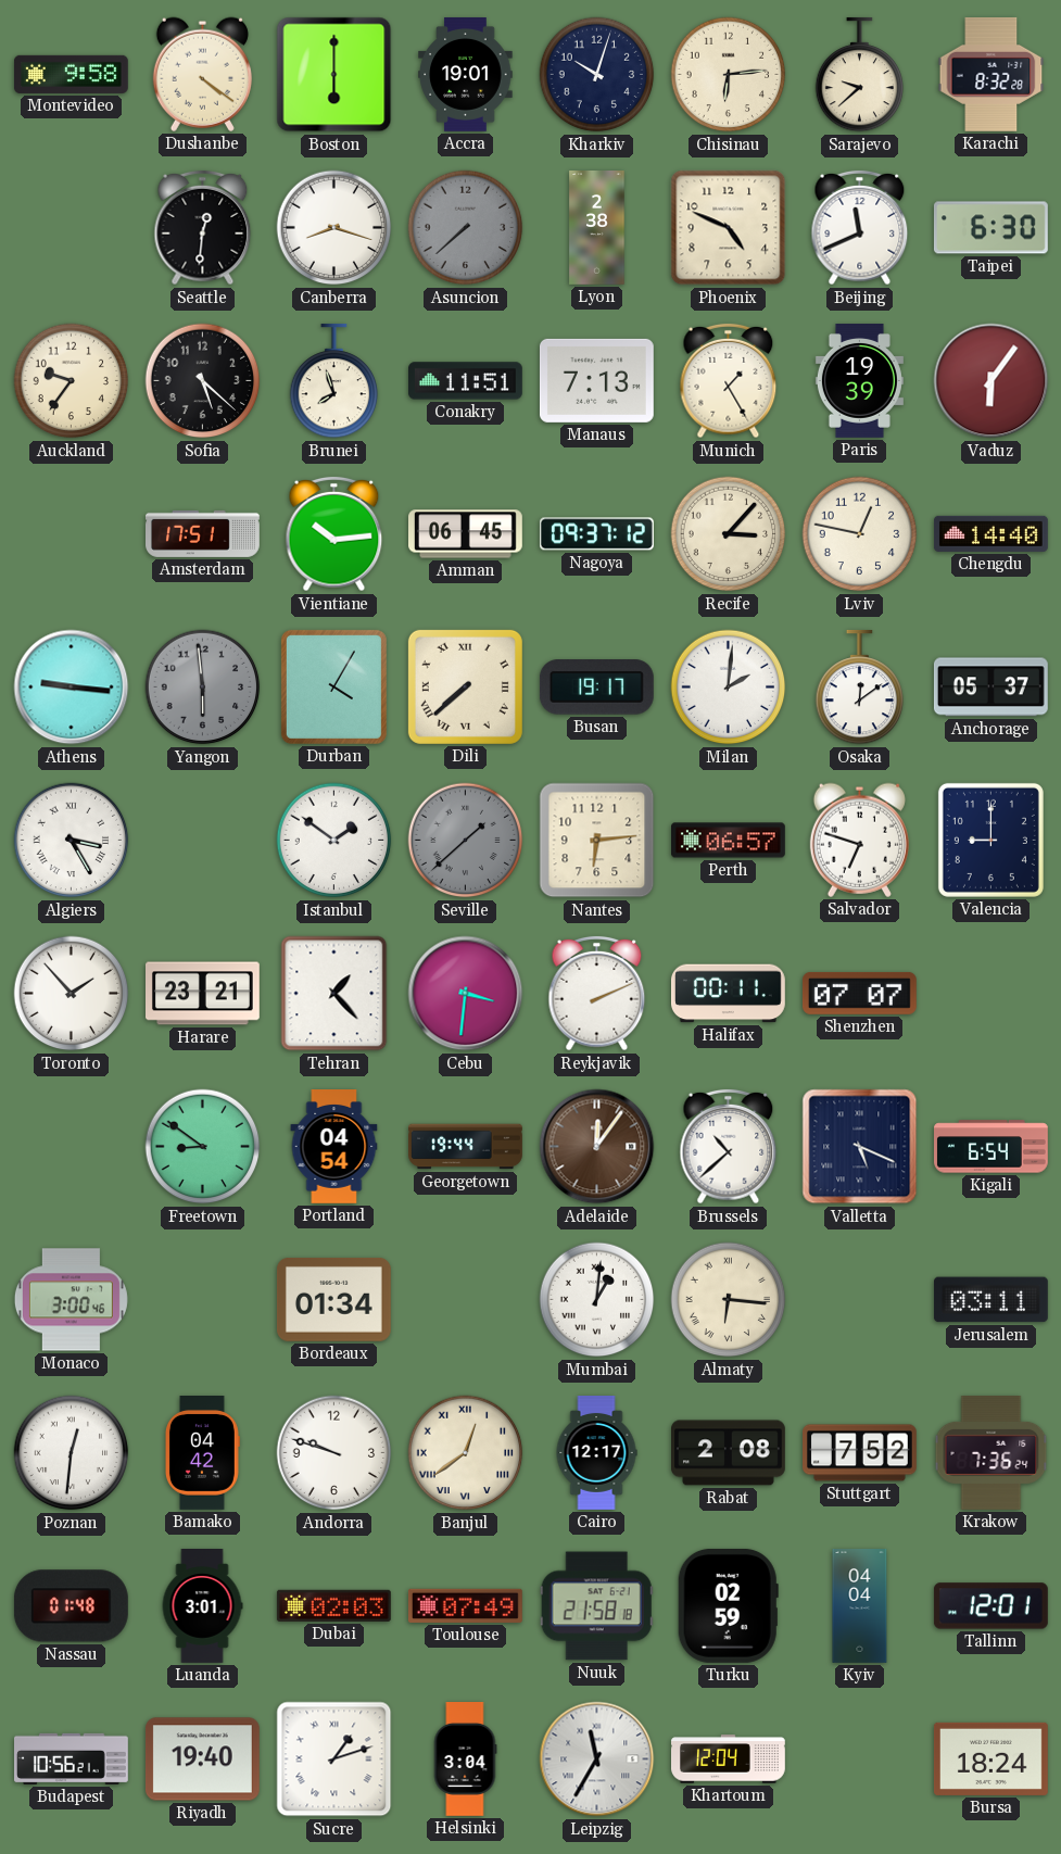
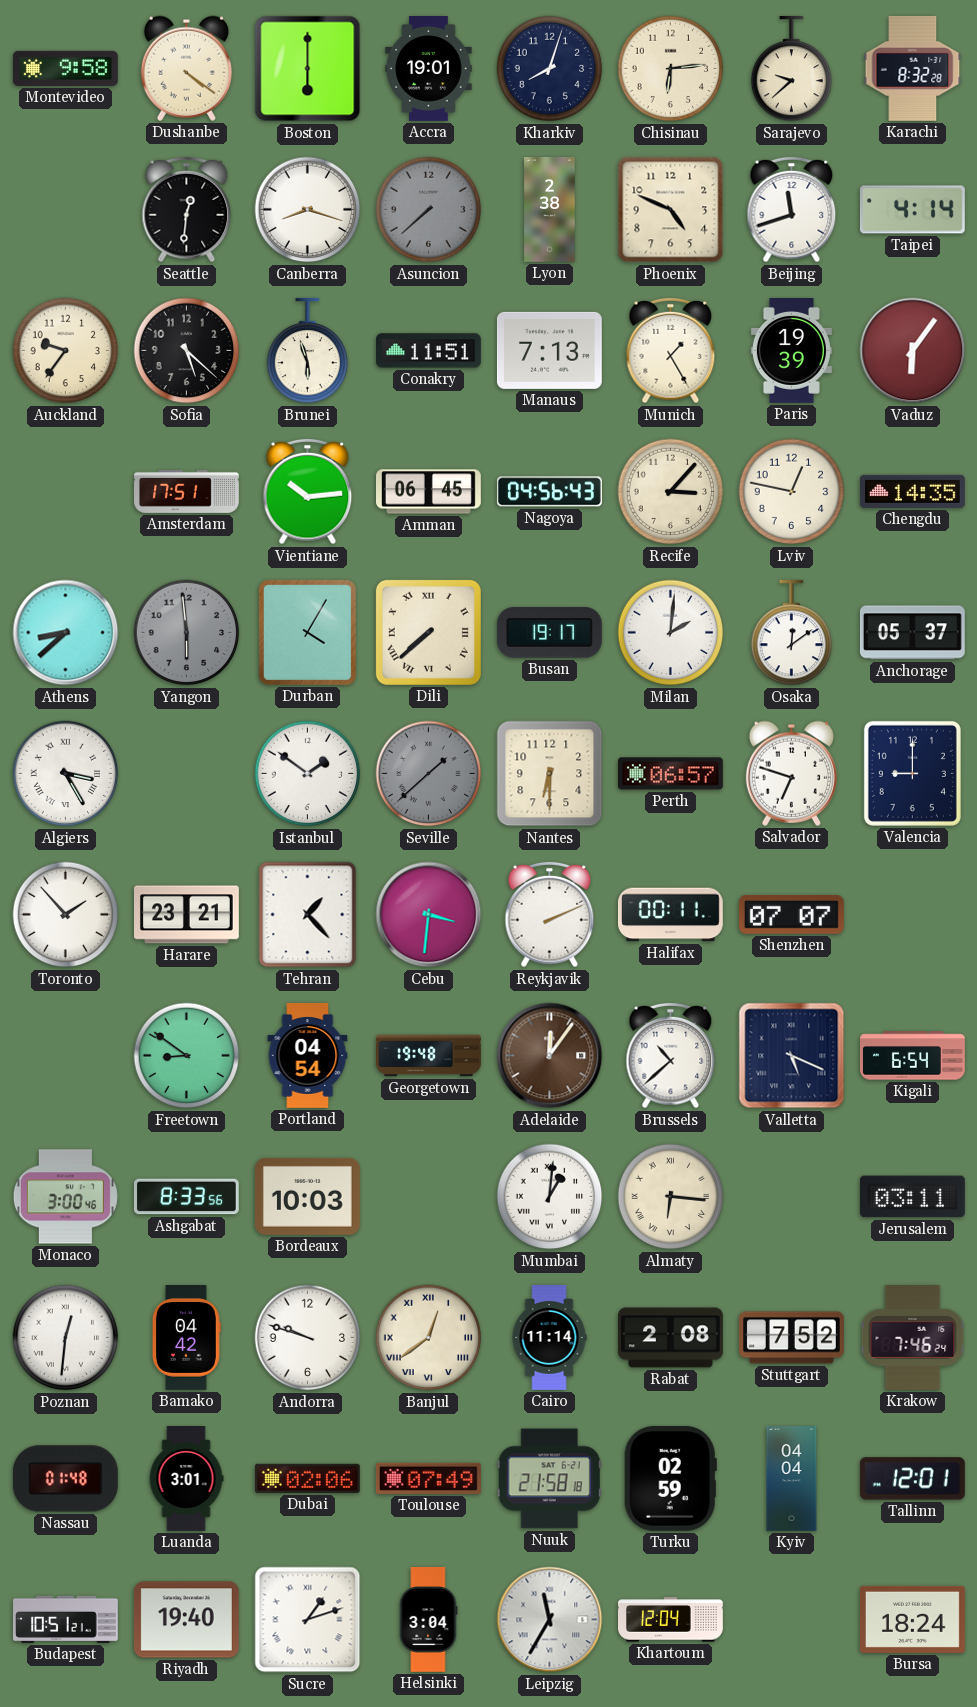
Kharkiv: 10:03 -> 8:03 (550, 69)
Beijing: 11:41 -> 11:42 (792, 210)
Taipei: 6:30 -> 4:14 (912, 210)
Brunei: 7:57 -> 5:57 (308, 351)
Nagoya: 09:37 -> 04:56 (549, 492)
Chengdu: 14:40 -> 14:35 (912, 491)
Athens: 9:16 -> 8:38 (66, 633)
Nantes: 6:14 -> 6:30 (550, 774)
Georgetown: 19:44 -> 19:48 (429, 1056)
Ashgabat: none -> 8:33 (186, 1197)
Bordeaux: 01:34 -> 10:03 (307, 1196)
Cairo: 12:17 -> 11:14 (549, 1338)
Krakow: 7:36 -> 7:46 (913, 1337)
Dubai: 02:03 -> 02:06 (307, 1478)
Budapest: 10:56 -> 10:51 (66, 1619)
